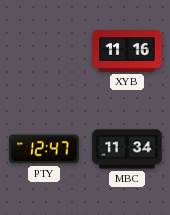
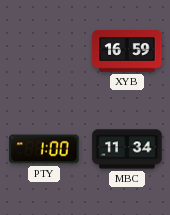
XYB: 11:16 -> 16:59 (127, 51)
PTY: 12:47 -> 1:00 (44, 149)
